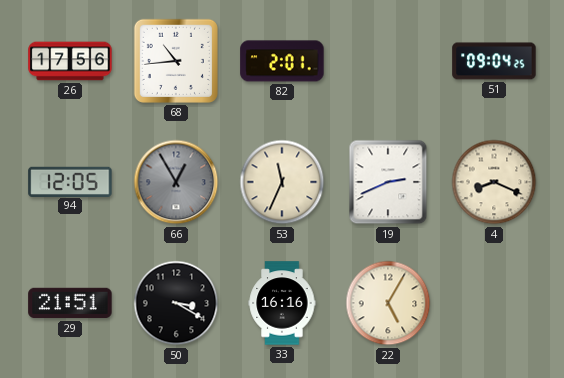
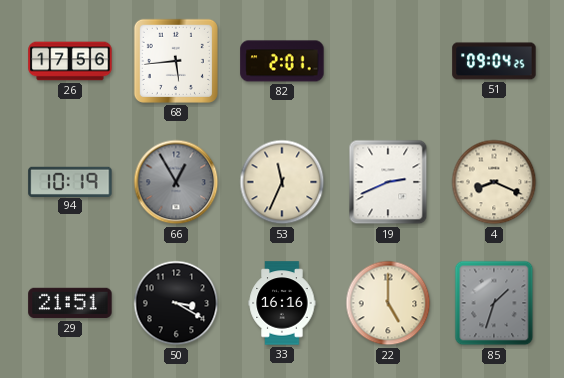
68: 10:44 -> 5:44 (176, 61)
94: 12:05 -> 10:19 (70, 181)
22: 5:05 -> 5:00 (388, 303)
85: none -> 1:33 (494, 303)
